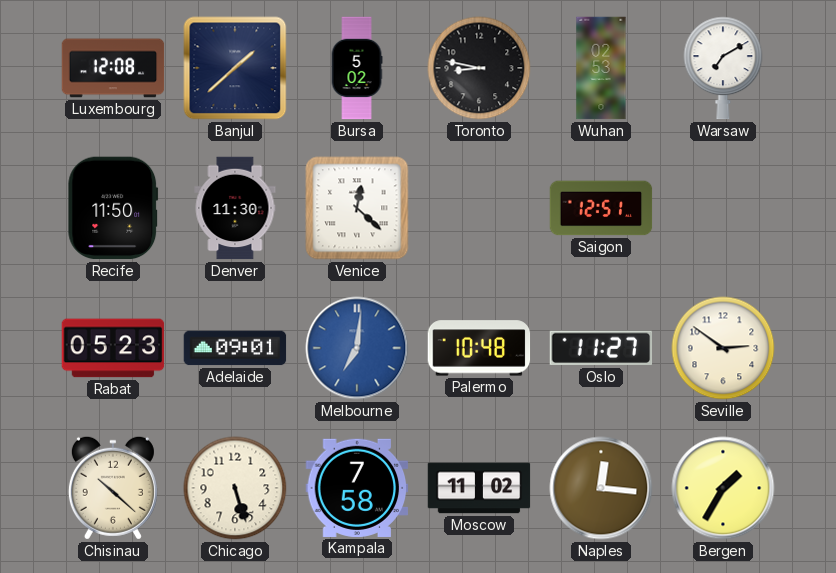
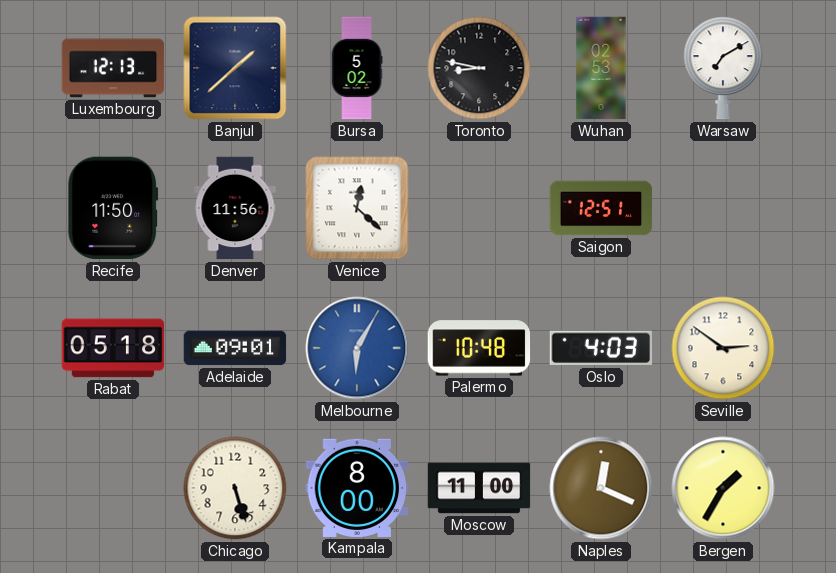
Luxembourg: 12:08 -> 12:13 (113, 68)
Denver: 11:30 -> 11:56 (235, 208)
Rabat: 05:23 -> 05:18 (113, 348)
Melbourne: 7:01 -> 6:05 (357, 348)
Oslo: 11:27 -> 4:03 (601, 348)
Chisinau: 10:22 -> none (113, 488)
Kampala: 7:58 -> 8:00 (357, 488)
Moscow: 11:02 -> 11:00 (479, 488)
Naples: 12:16 -> 12:19 (601, 488)
